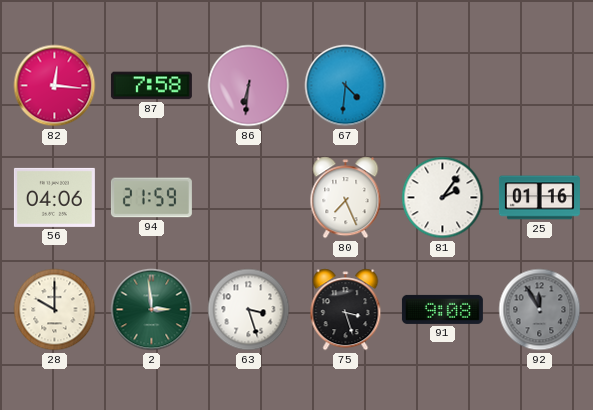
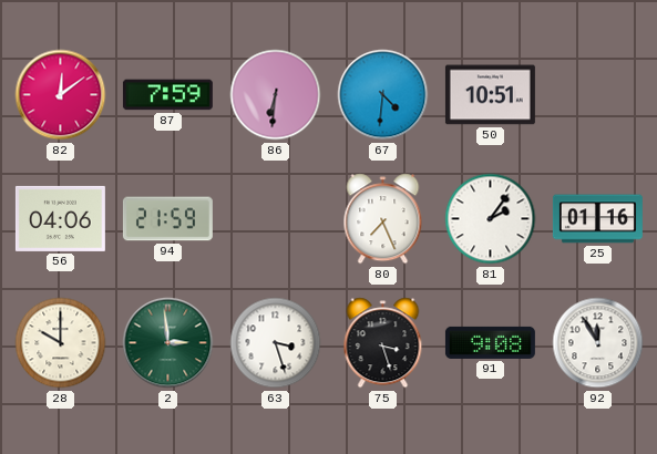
82: 12:16 -> 12:09 (61, 95)
87: 7:58 -> 7:59 (167, 95)
50: none -> 10:51 (490, 95)
92 dial: grey -> white (598, 343)
